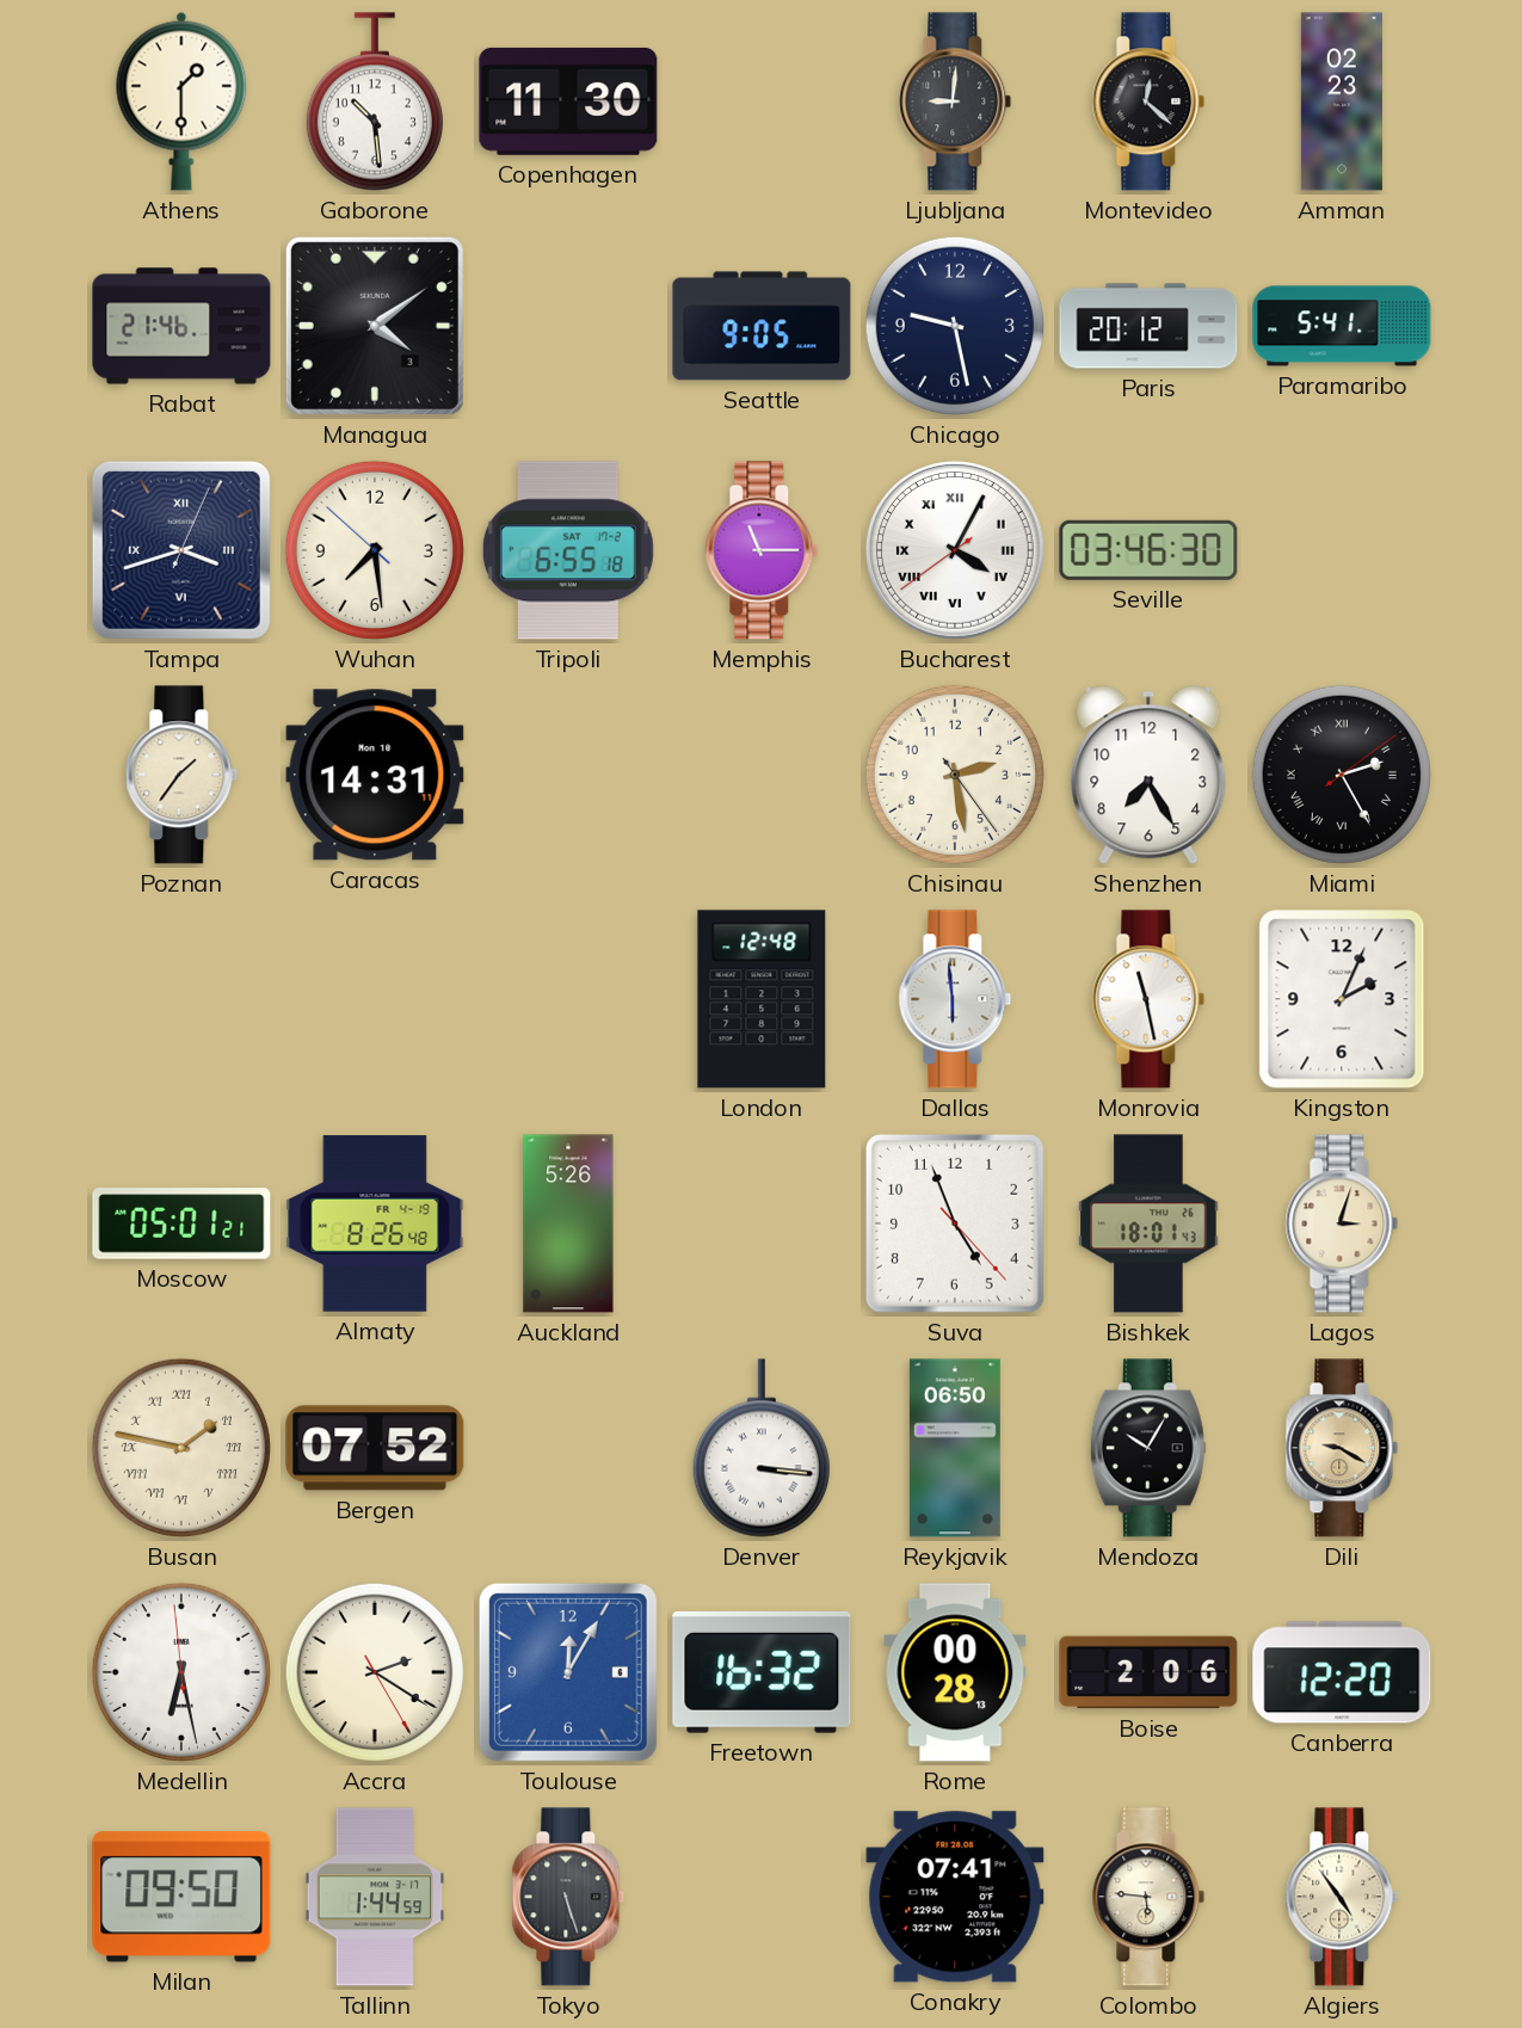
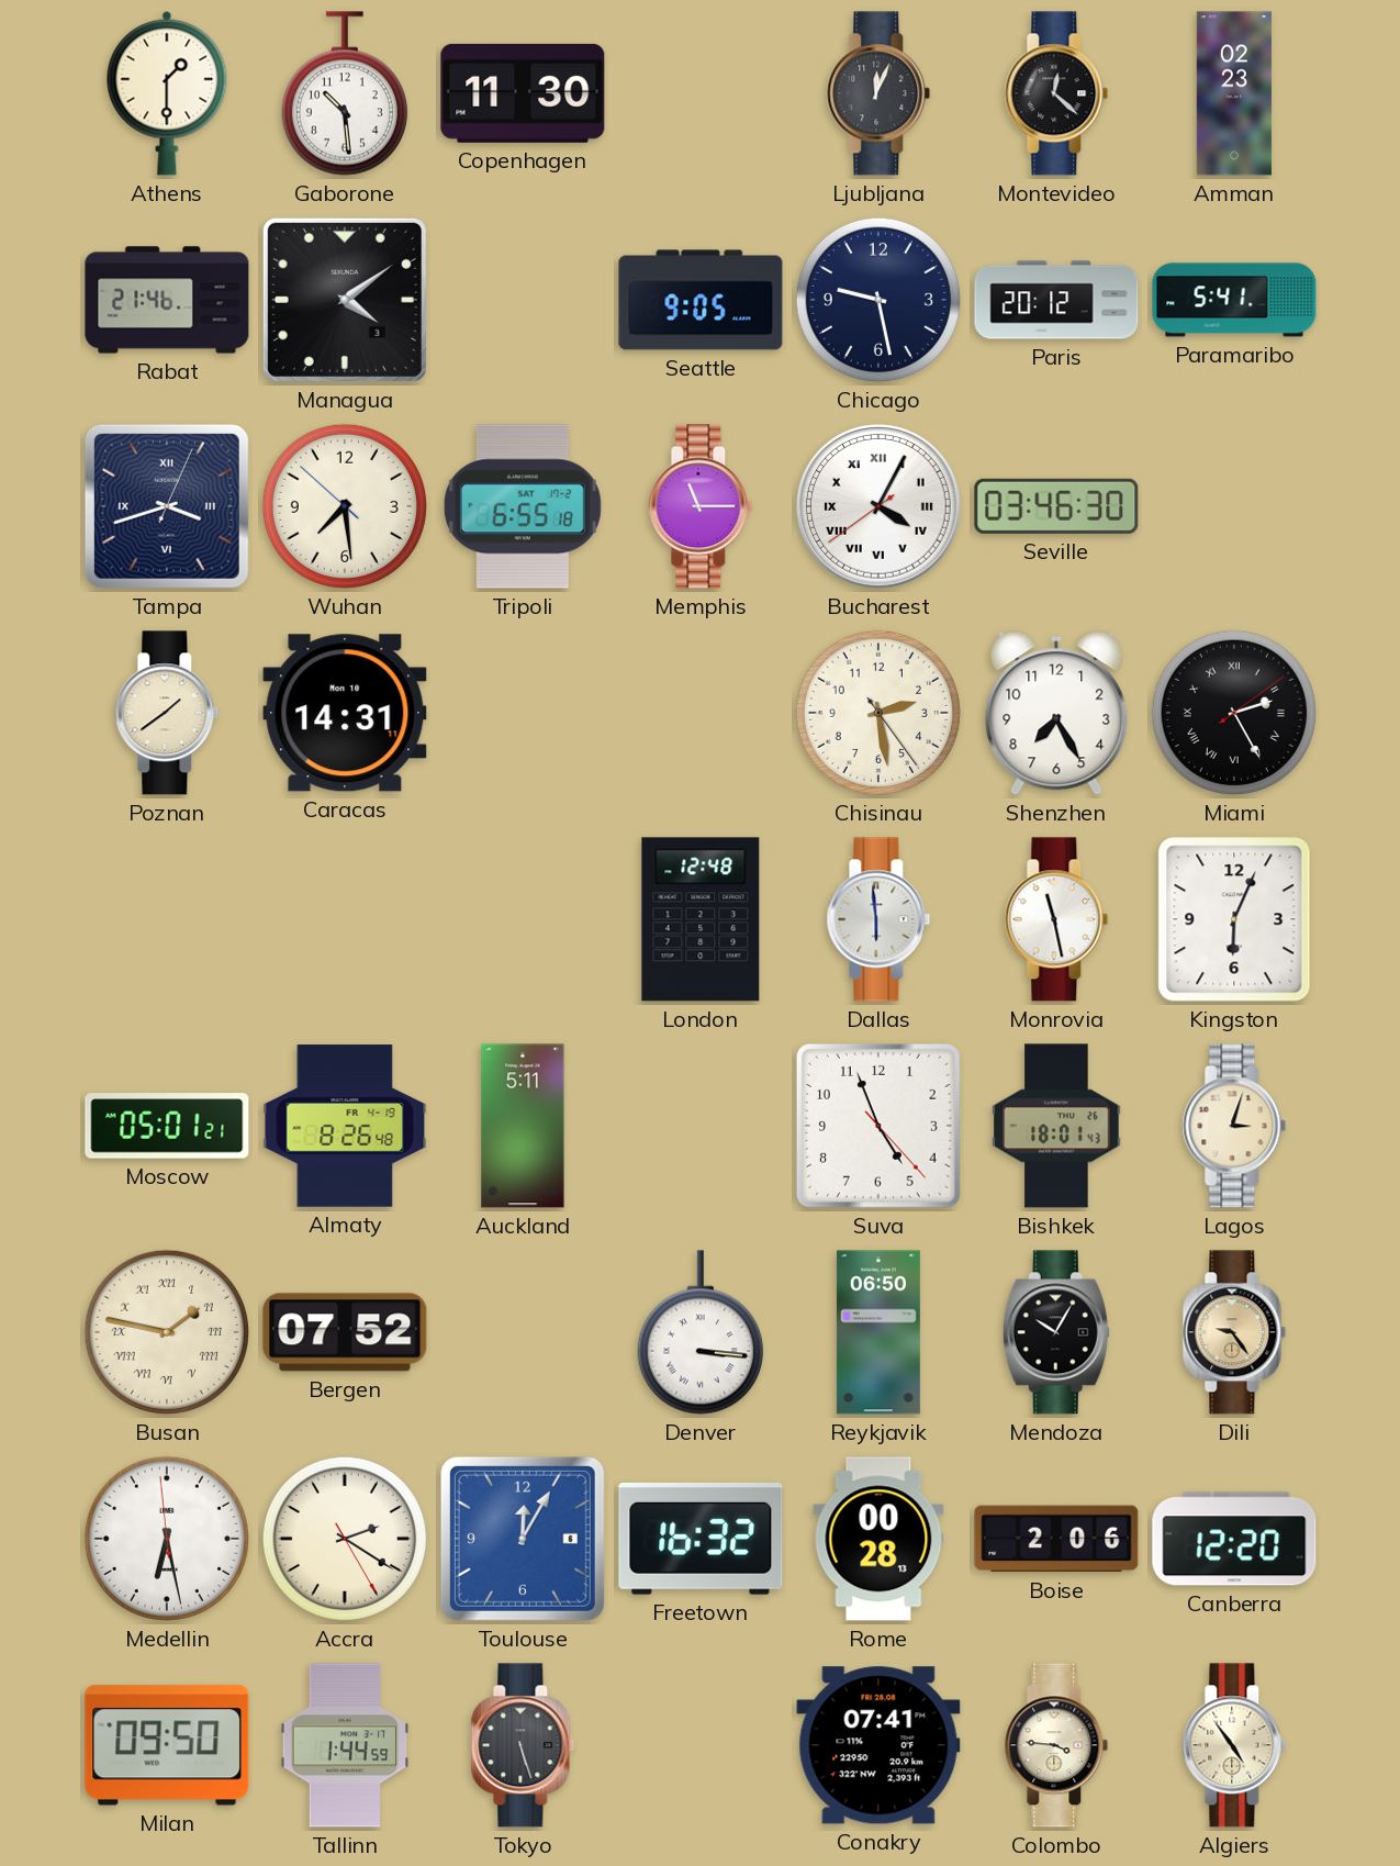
Ljubljana: 9:01 -> 12:04 (878, 93)
Poznan: 1:36 -> 1:39 (167, 713)
Kingston: 2:04 -> 6:04 (1234, 919)
Auckland: 5:26 -> 5:11 (523, 1126)
Dili: 9:20 -> 9:24 (1234, 1332)
Colombo: 5:46 -> 3:46 (1056, 1745)
